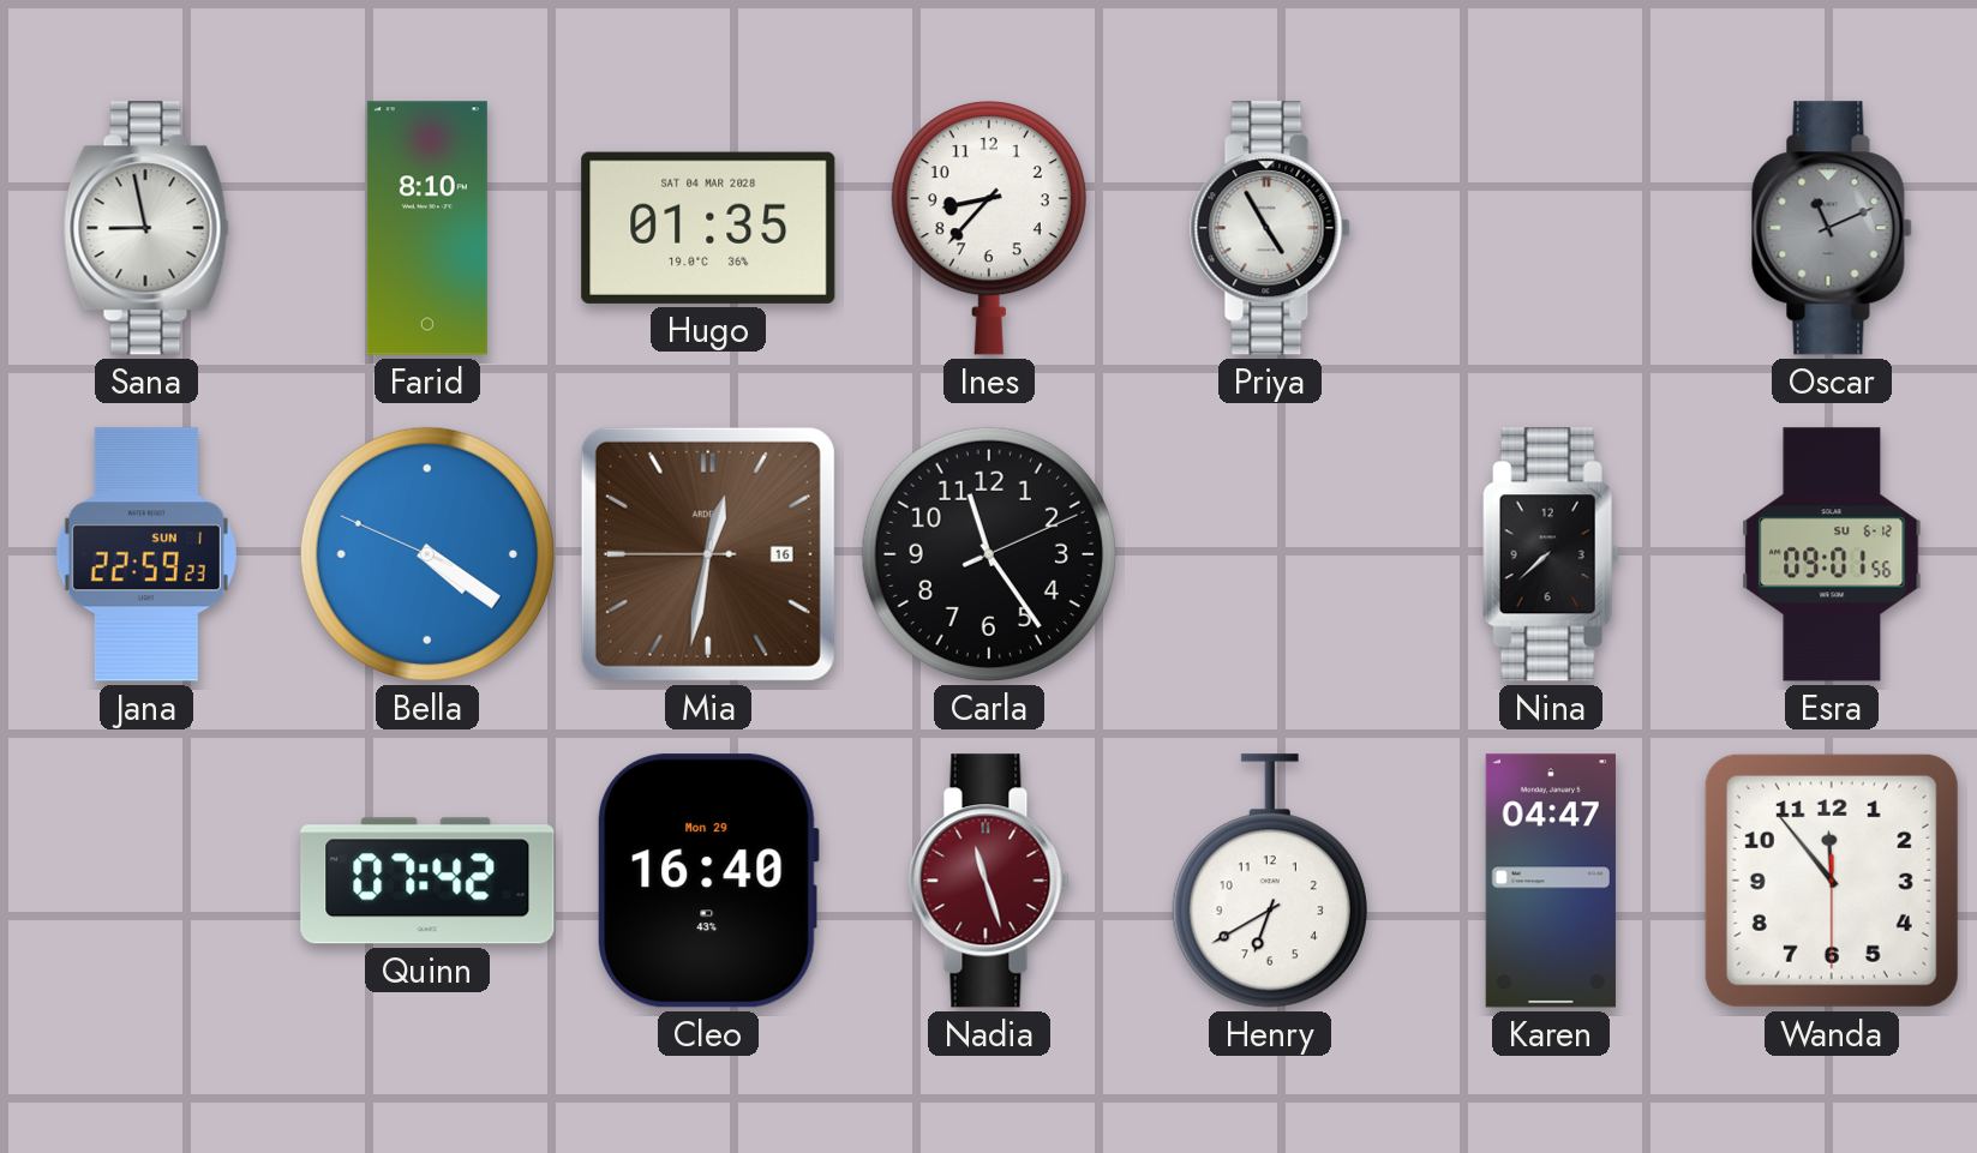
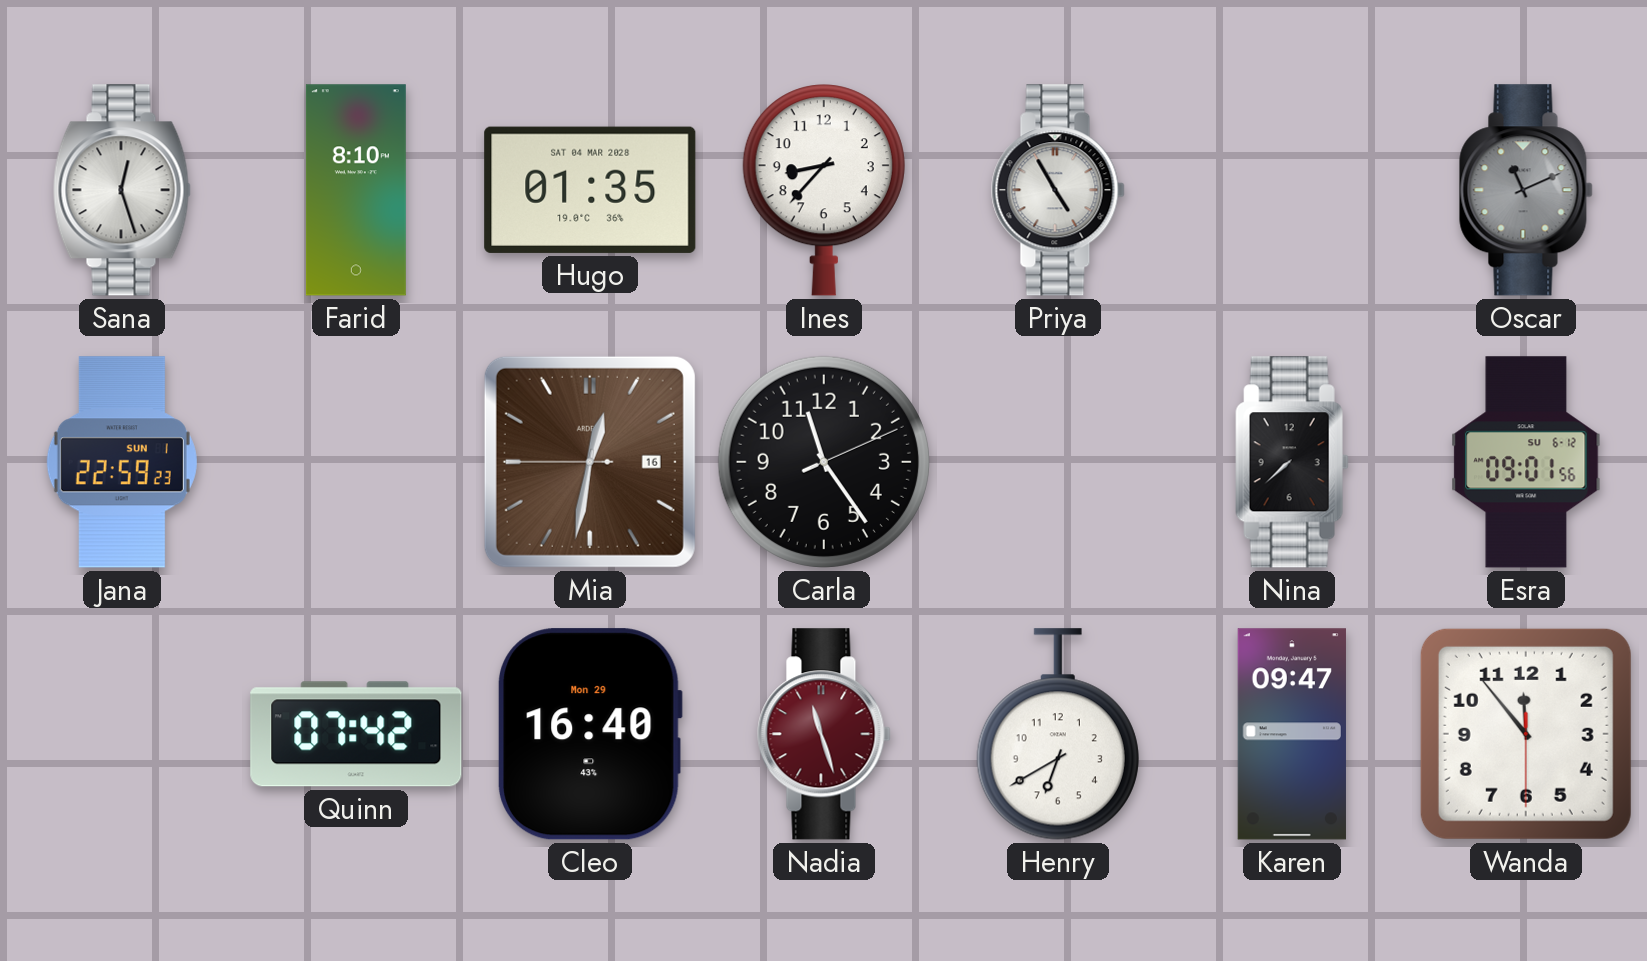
Sana: 8:58 -> 12:27 (122, 190)
Bella: 4:20 -> none (427, 554)
Karen: 04:47 -> 09:47 (1292, 734)
